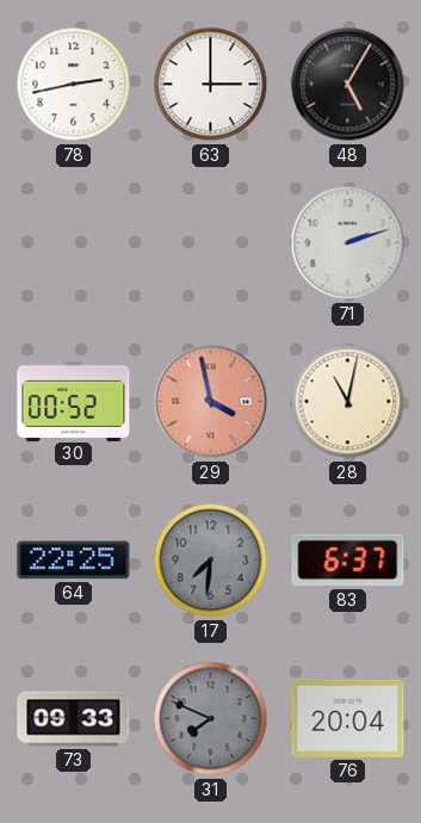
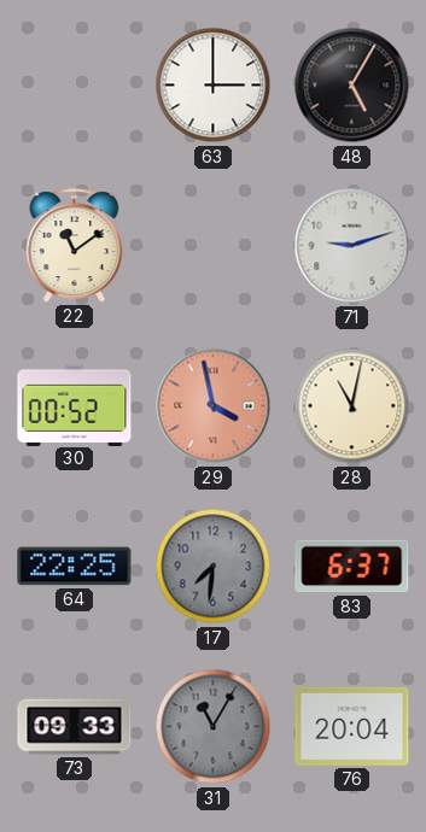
78: 2:43 -> none (74, 85)
22: none -> 11:09 (75, 246)
71: 2:12 -> 9:12 (352, 246)
31: 7:49 -> 11:05 (214, 727)
